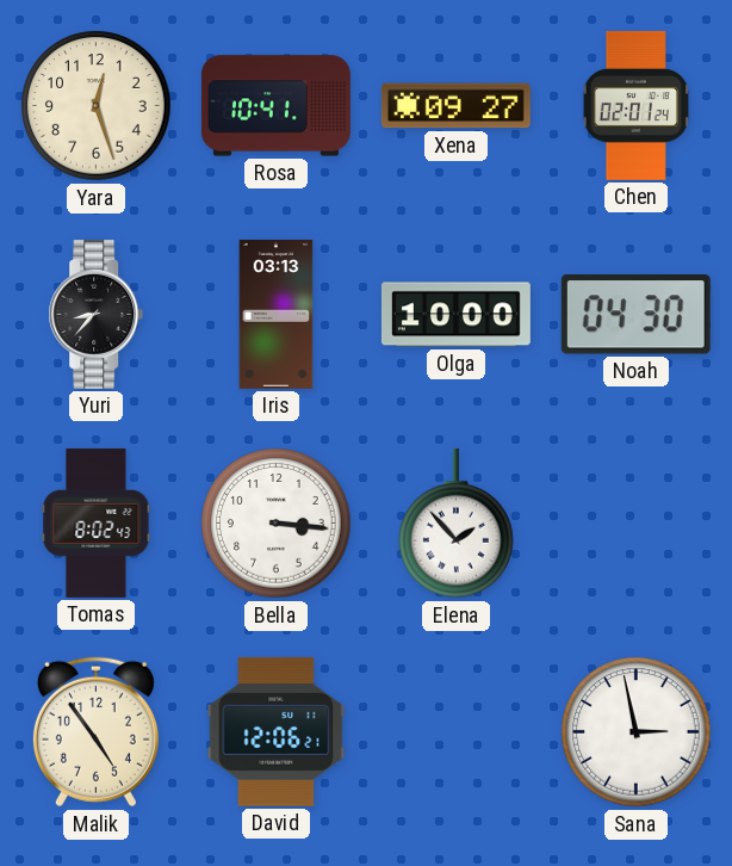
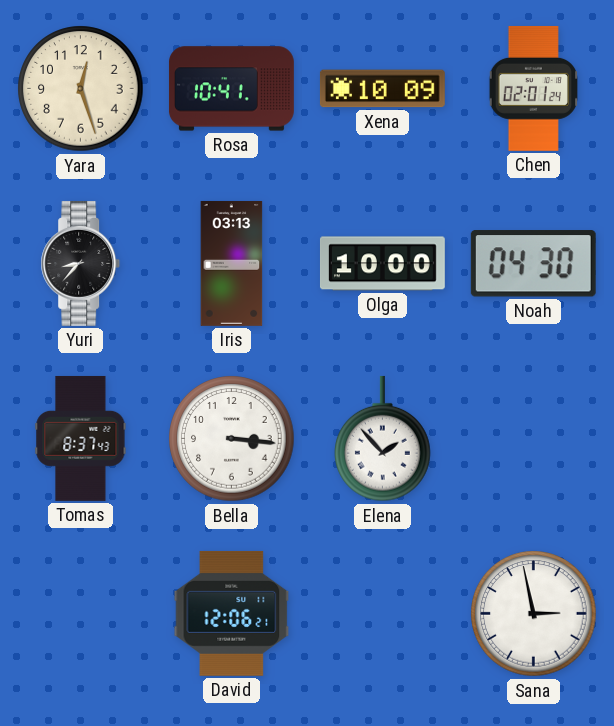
Xena: 09:27 -> 10:09 (382, 89)
Tomas: 8:02 -> 8:37 (81, 438)
Malik: 4:54 -> none (95, 732)
